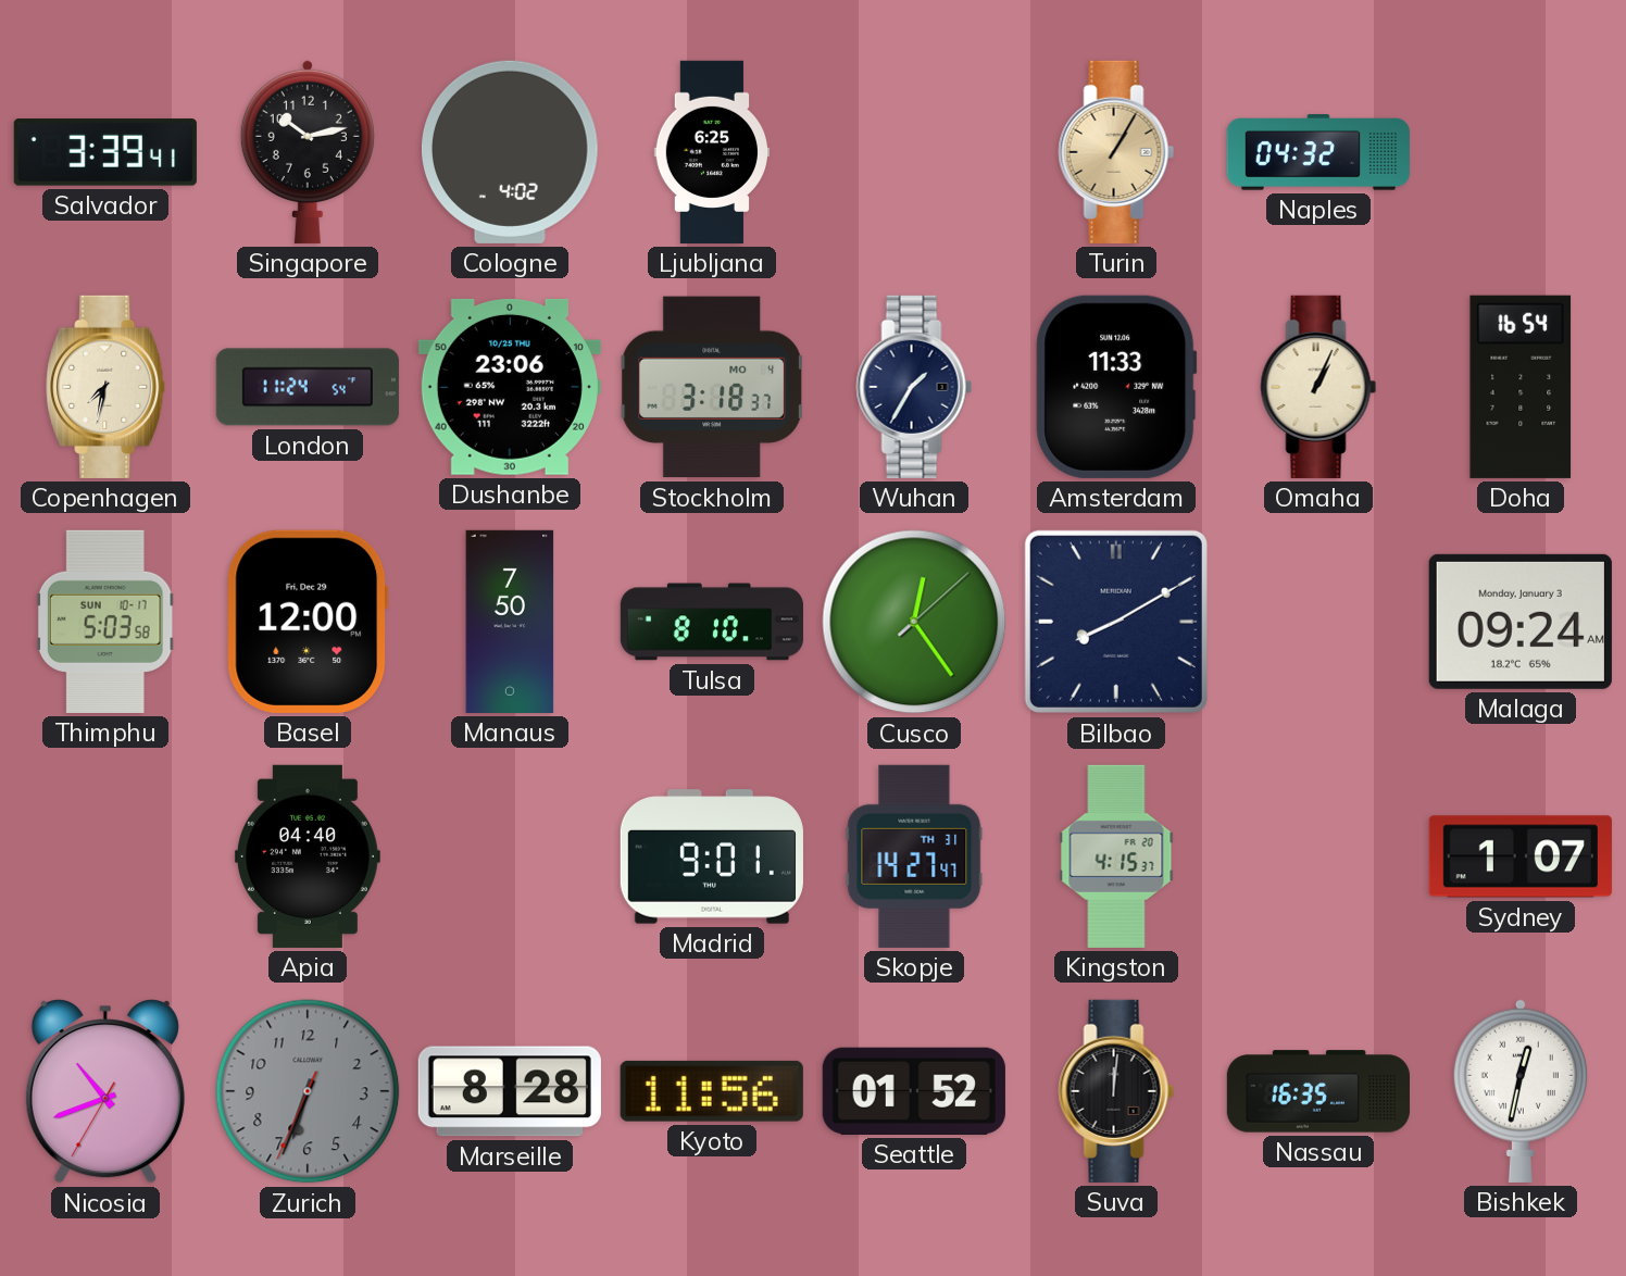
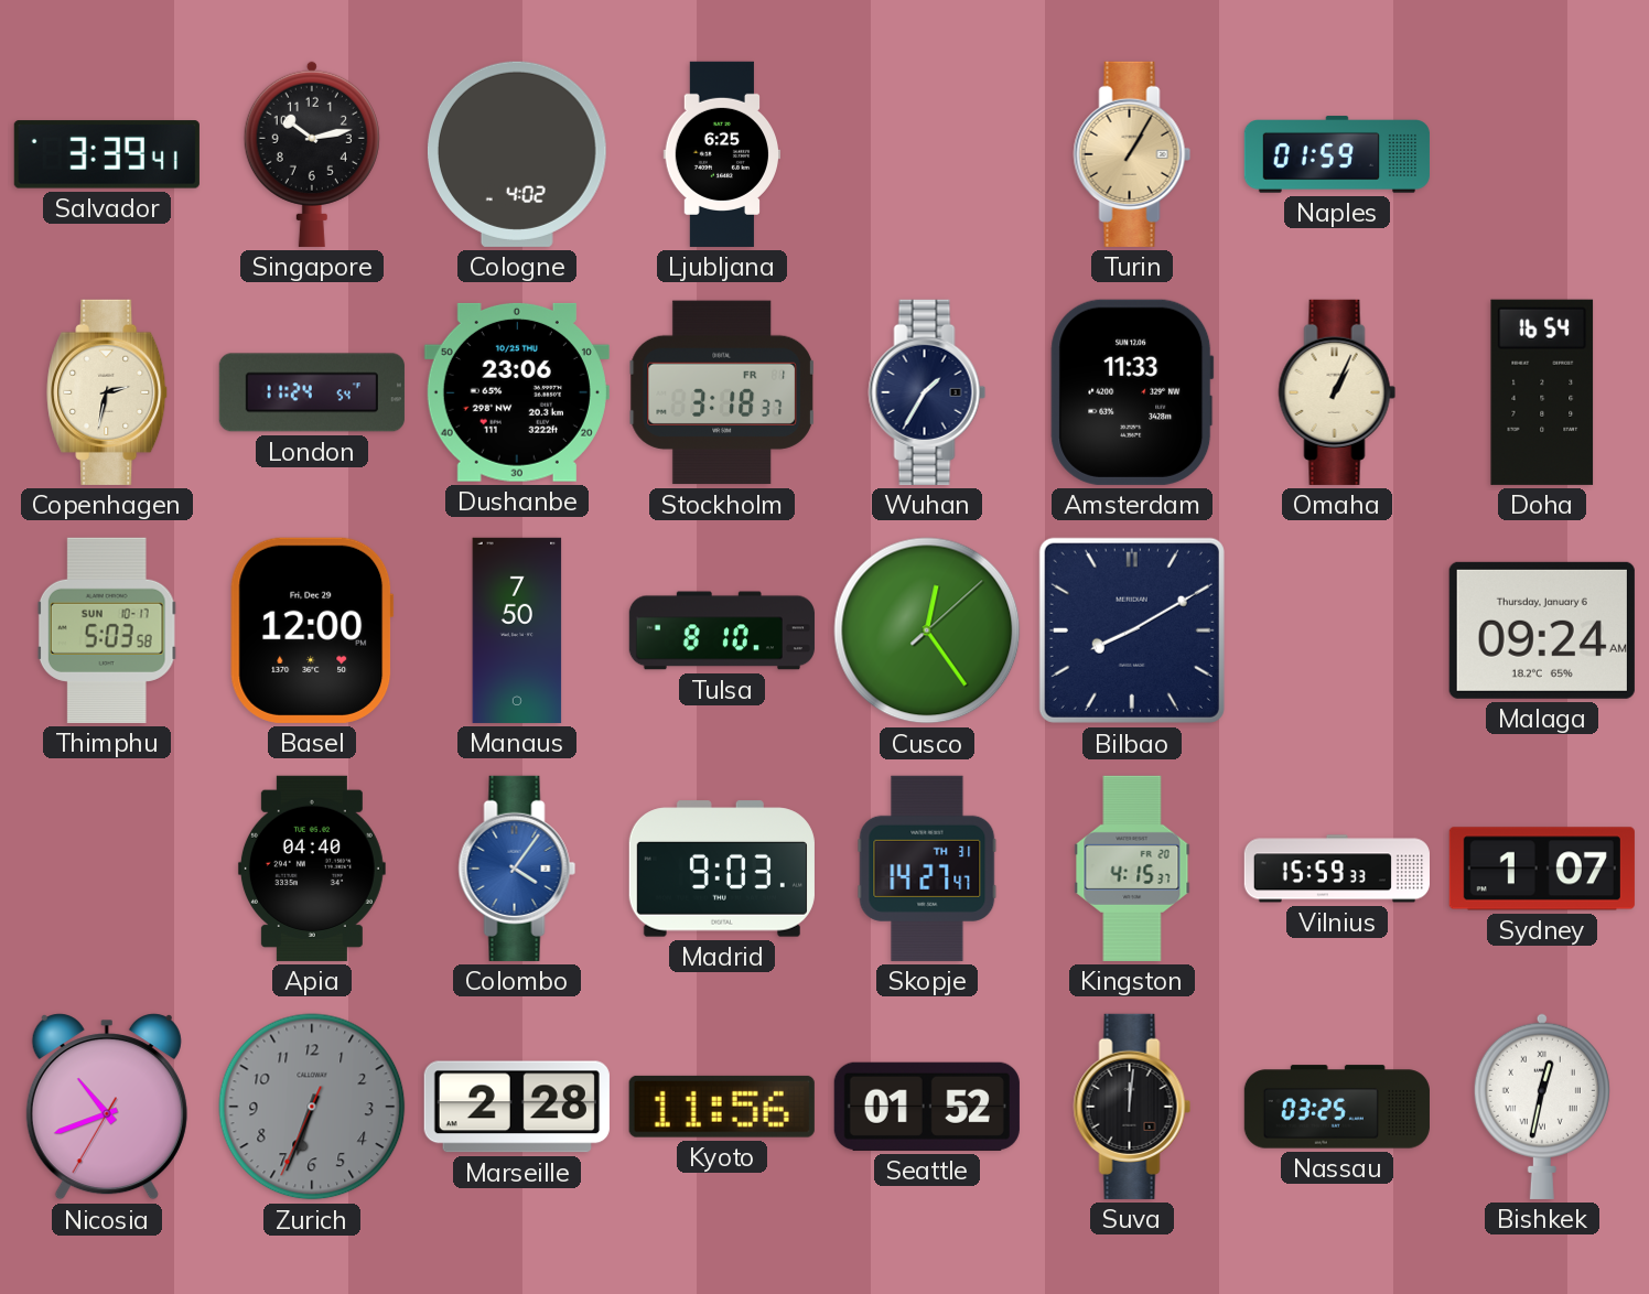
Naples: 04:32 -> 01:59 (1337, 154)
Copenhagen: 7:32 -> 2:32 (108, 392)
Stockholm date: MO 4 -> FR 1 (722, 392)
Malaga date: Monday, January 3 -> Thursday, January 6 (1542, 630)
Colombo: none -> 4:06 (517, 869)
Madrid: 9:01 -> 9:03 (722, 869)
Vilnius: none -> 15:59 (1337, 869)
Marseille: 8:28 -> 2:28 (517, 1107)
Nassau: 16:35 -> 03:25 (1337, 1107)
